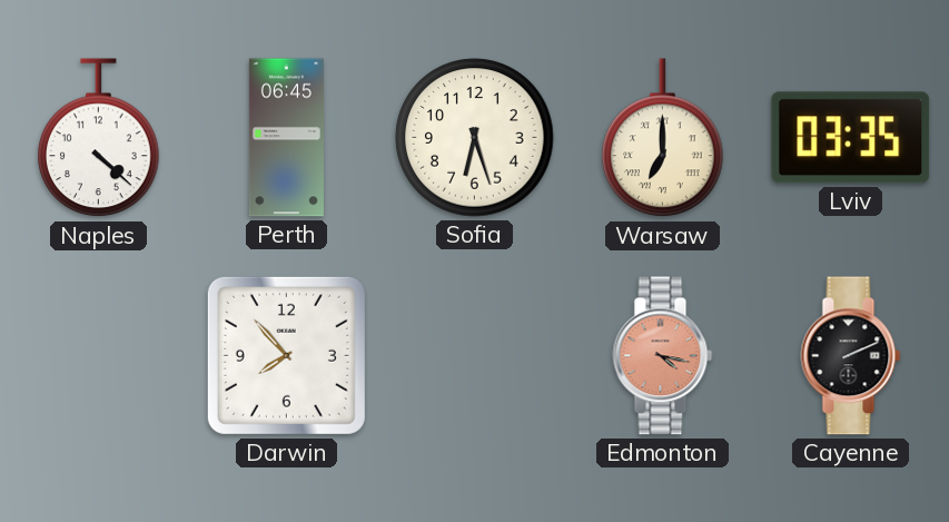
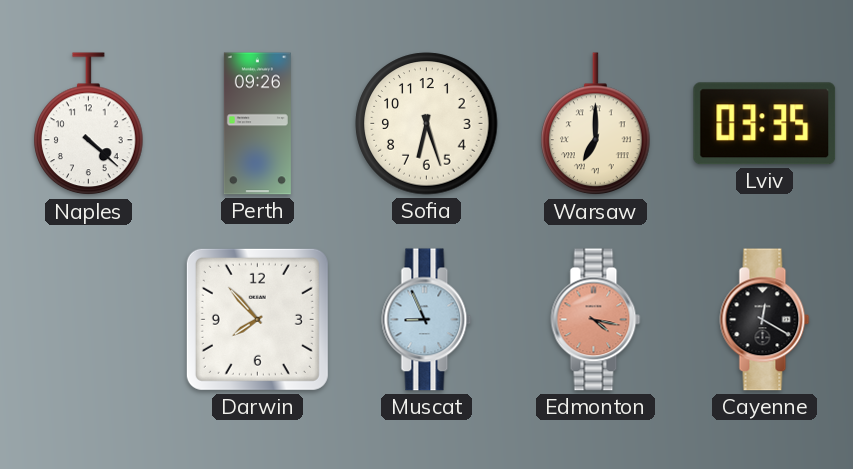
Perth: 06:45 -> 09:26 (257, 124)
Muscat: none -> 8:56 (427, 320)
Cayenne: 2:11 -> 12:20 (765, 320)
